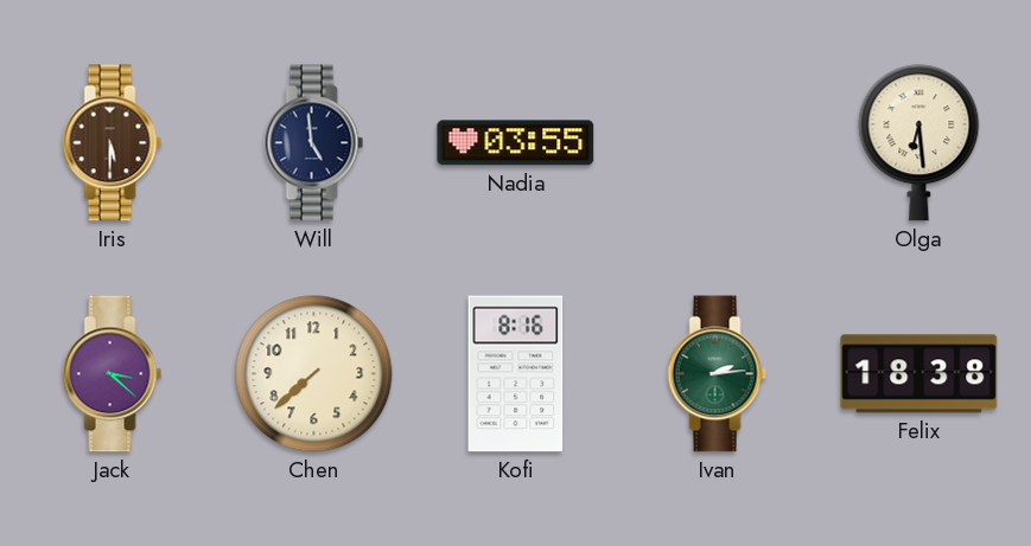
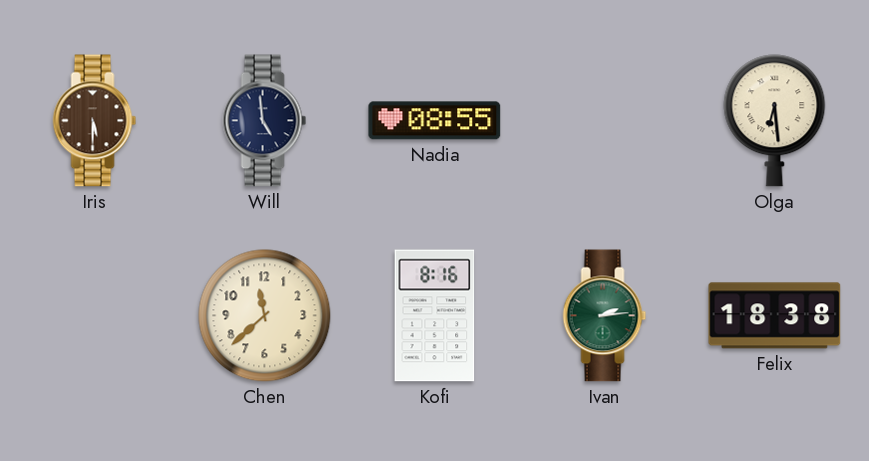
Nadia: 03:55 -> 08:55 (435, 121)
Jack: 3:22 -> none (113, 374)
Chen: 7:38 -> 11:38 (265, 316)
